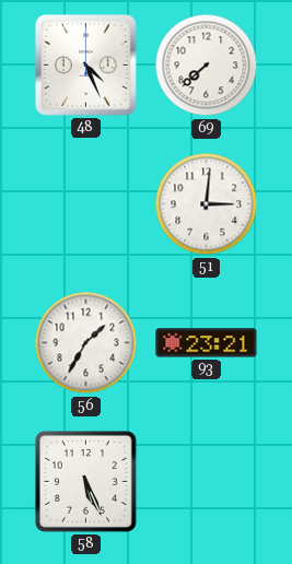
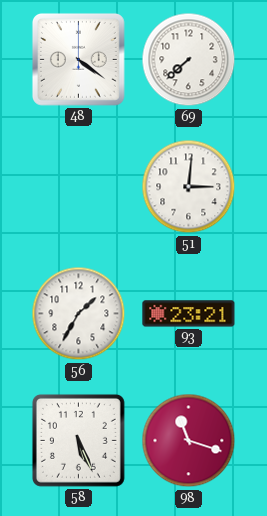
48: 4:26 -> 4:21 (78, 59)
98: none -> 11:18 (189, 441)
